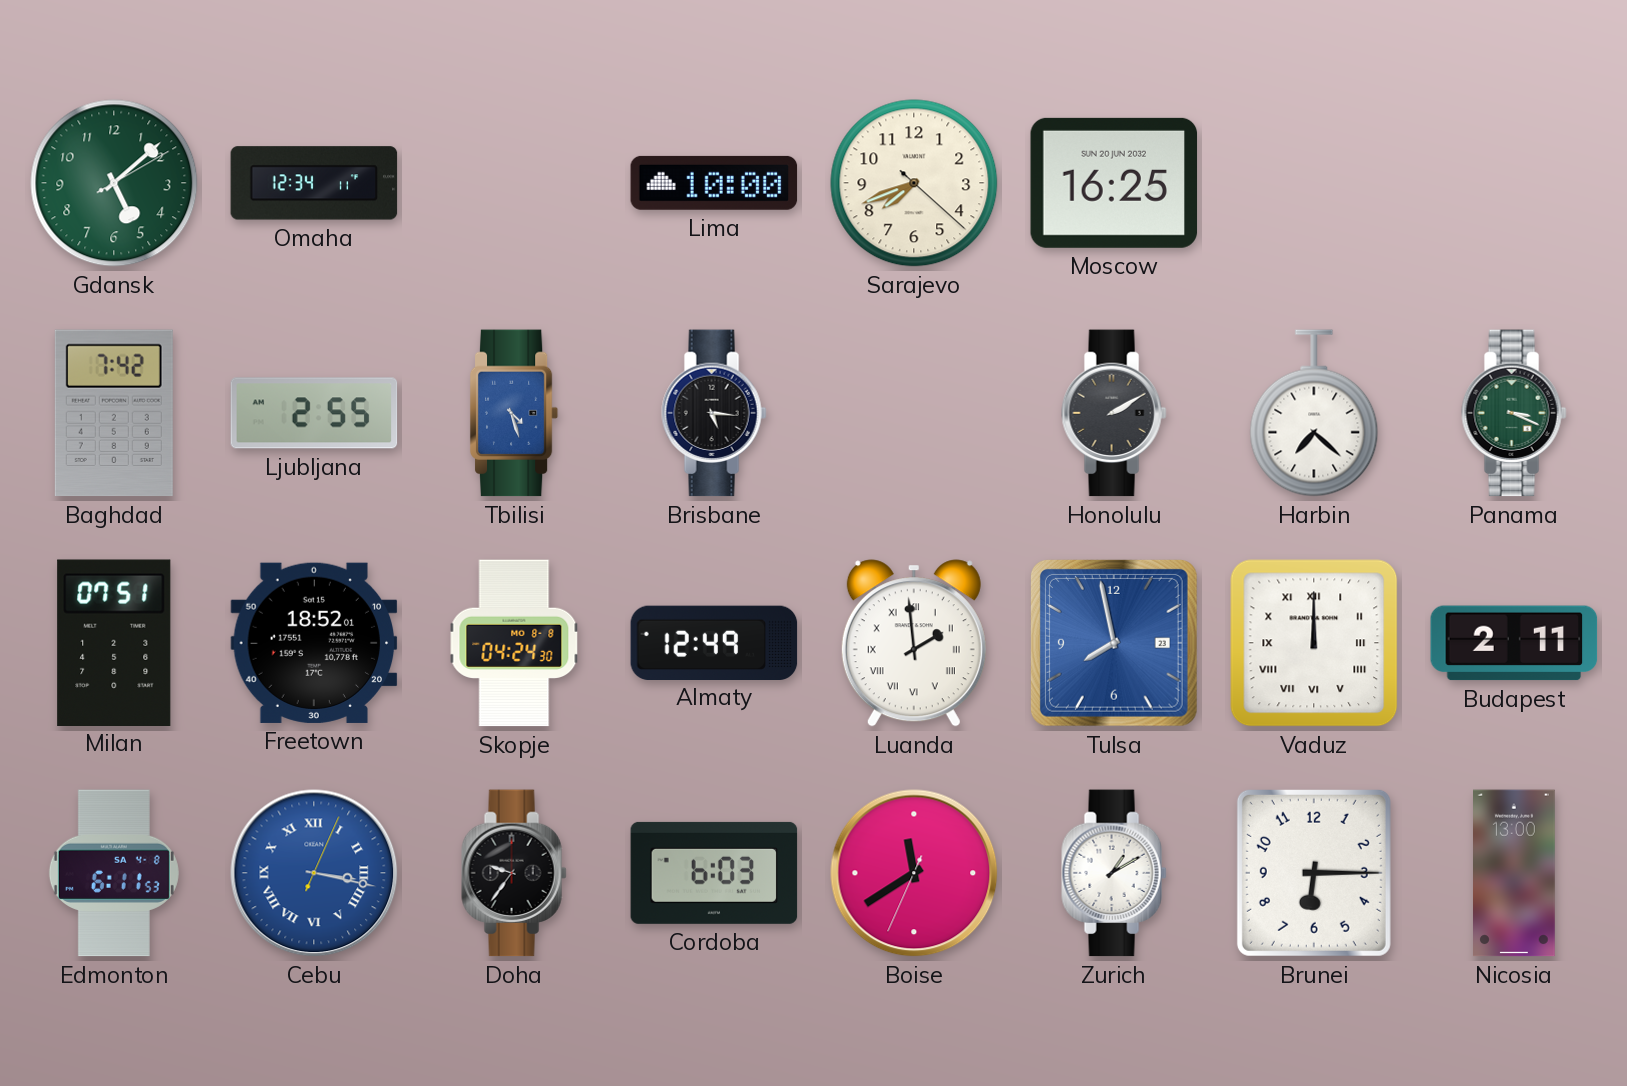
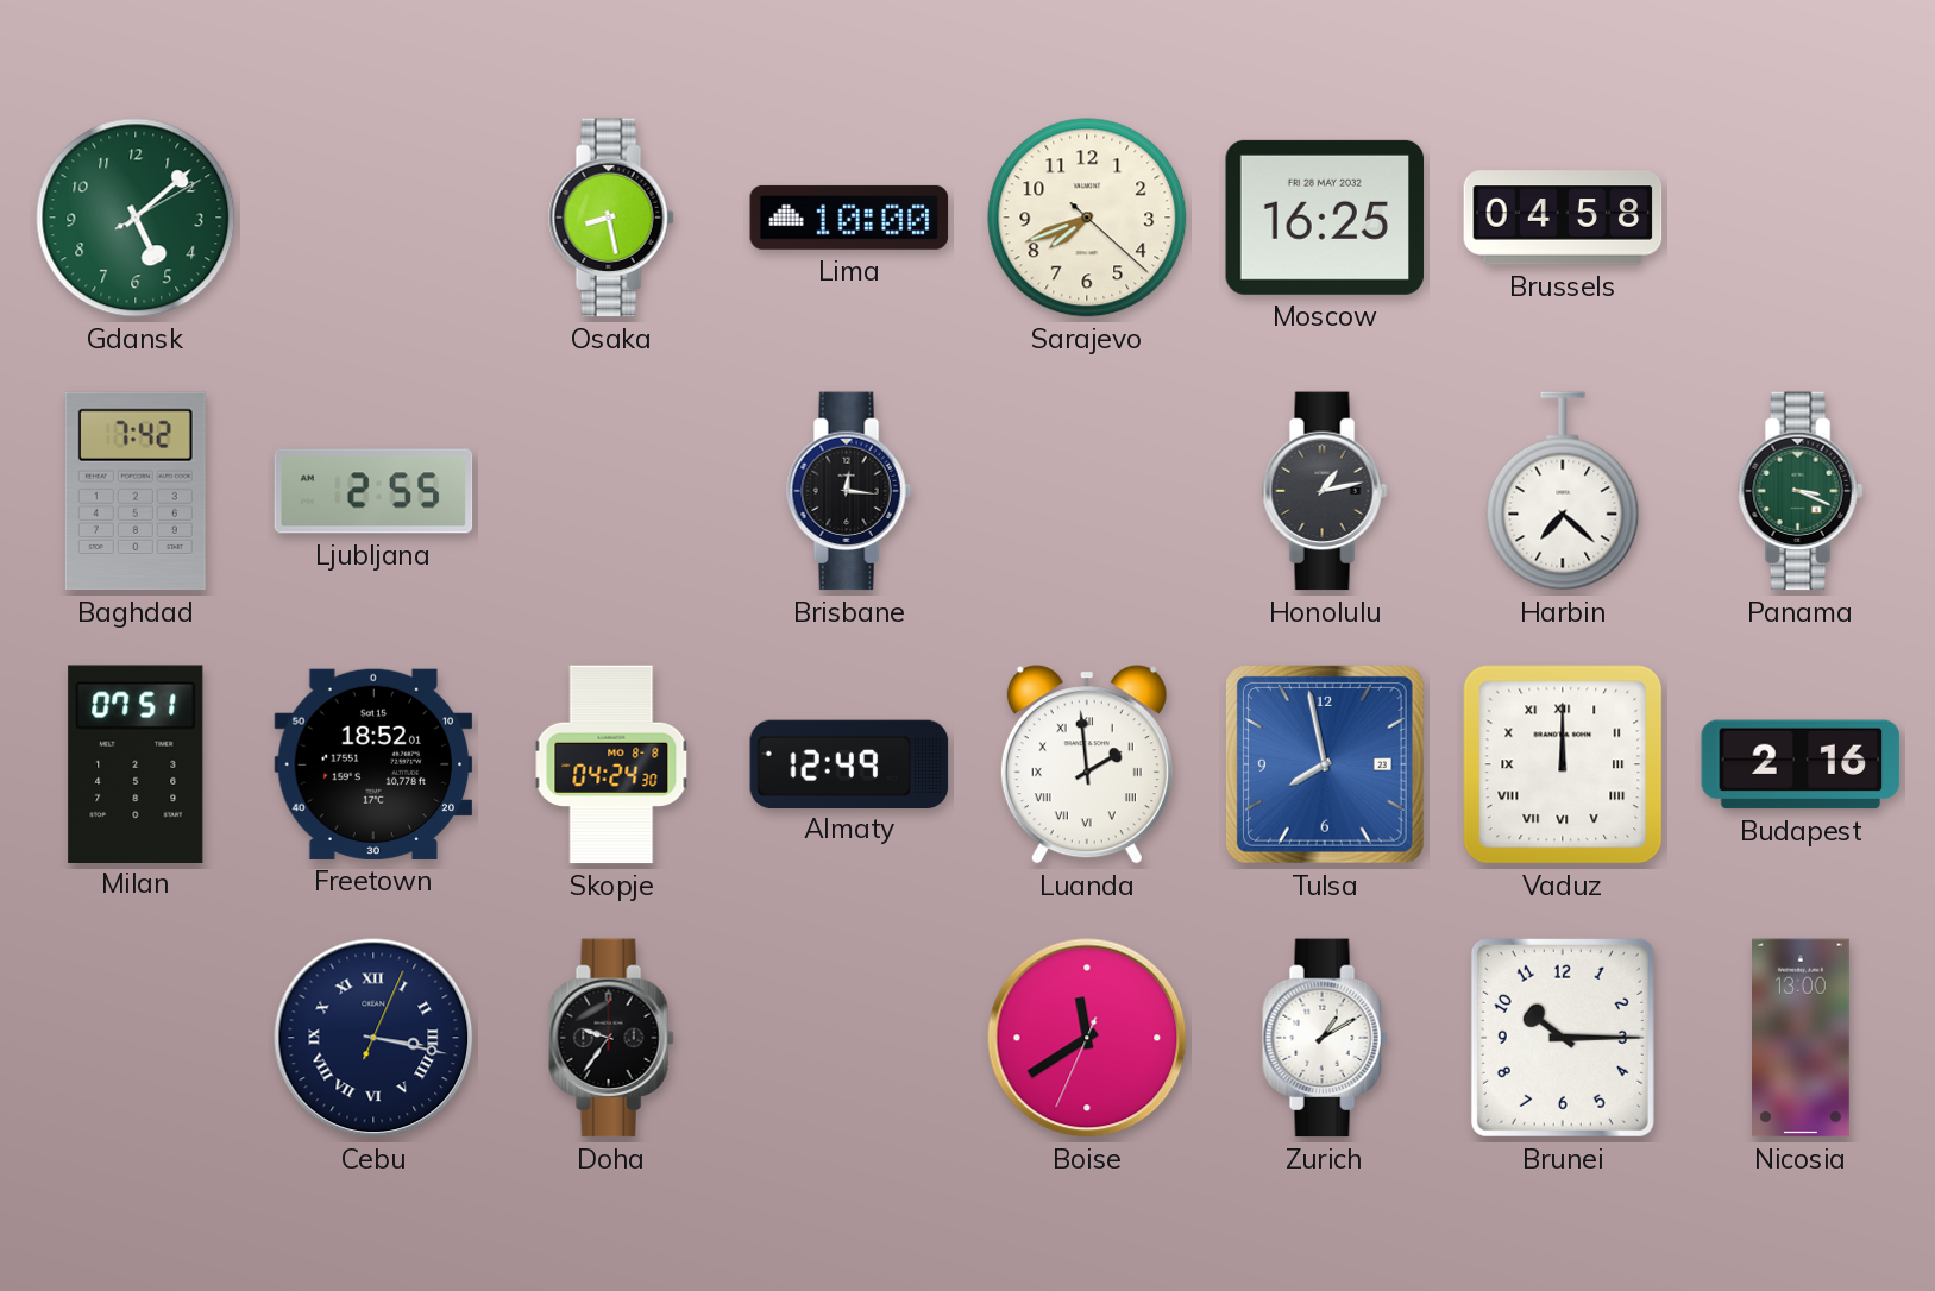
Omaha: 12:34 -> none (314, 183)
Osaka: none -> 8:28 (611, 218)
Moscow date: SUN 20 JUN 2032 -> FRI 28 MAY 2032 (1325, 218)
Brussels: none -> 04:58 (1563, 218)
Tbilisi: 4:27 -> none (514, 413)
Brisbane: 5:16 -> 12:16 (849, 491)
Honolulu: 2:10 -> 1:13 (1325, 491)
Budapest: 2:11 -> 2:16 (1801, 764)
Edmonton: 6:11 -> none (114, 873)
Cebu dial: blue -> navy (373, 1038)
Cordoba: 6:03 -> none (714, 873)
Brunei: 6:15 -> 10:15 (1563, 1038)
